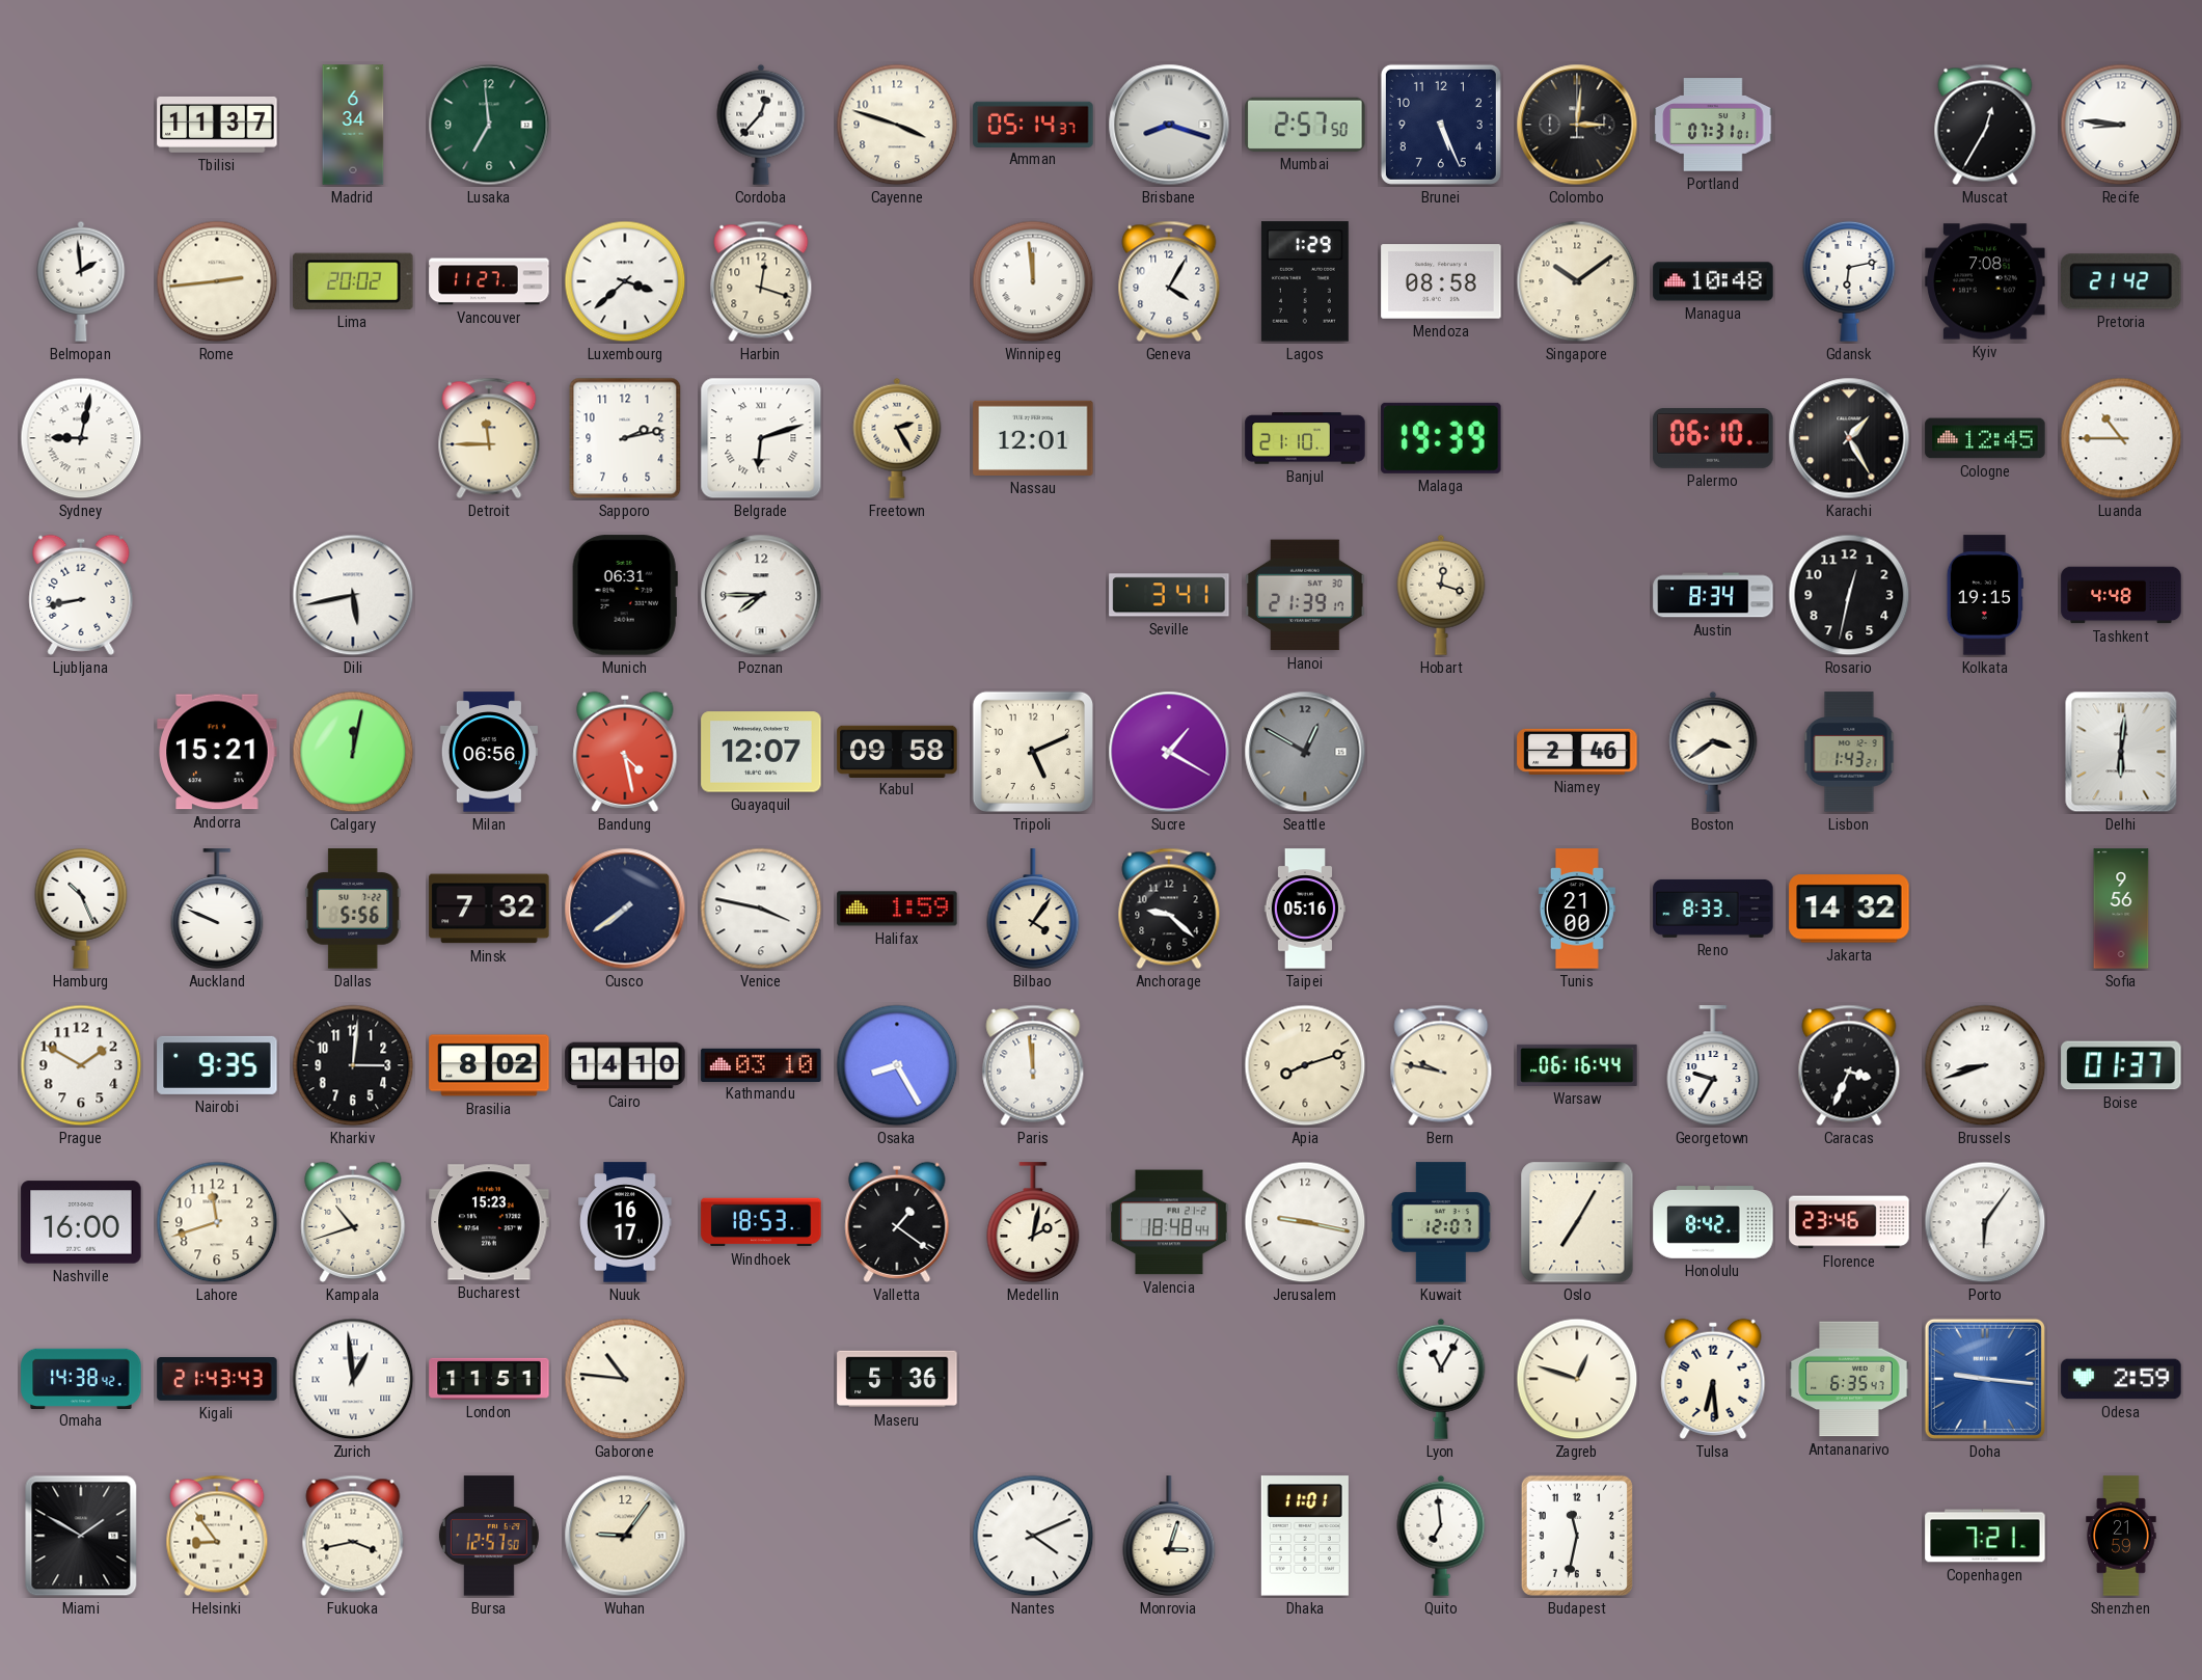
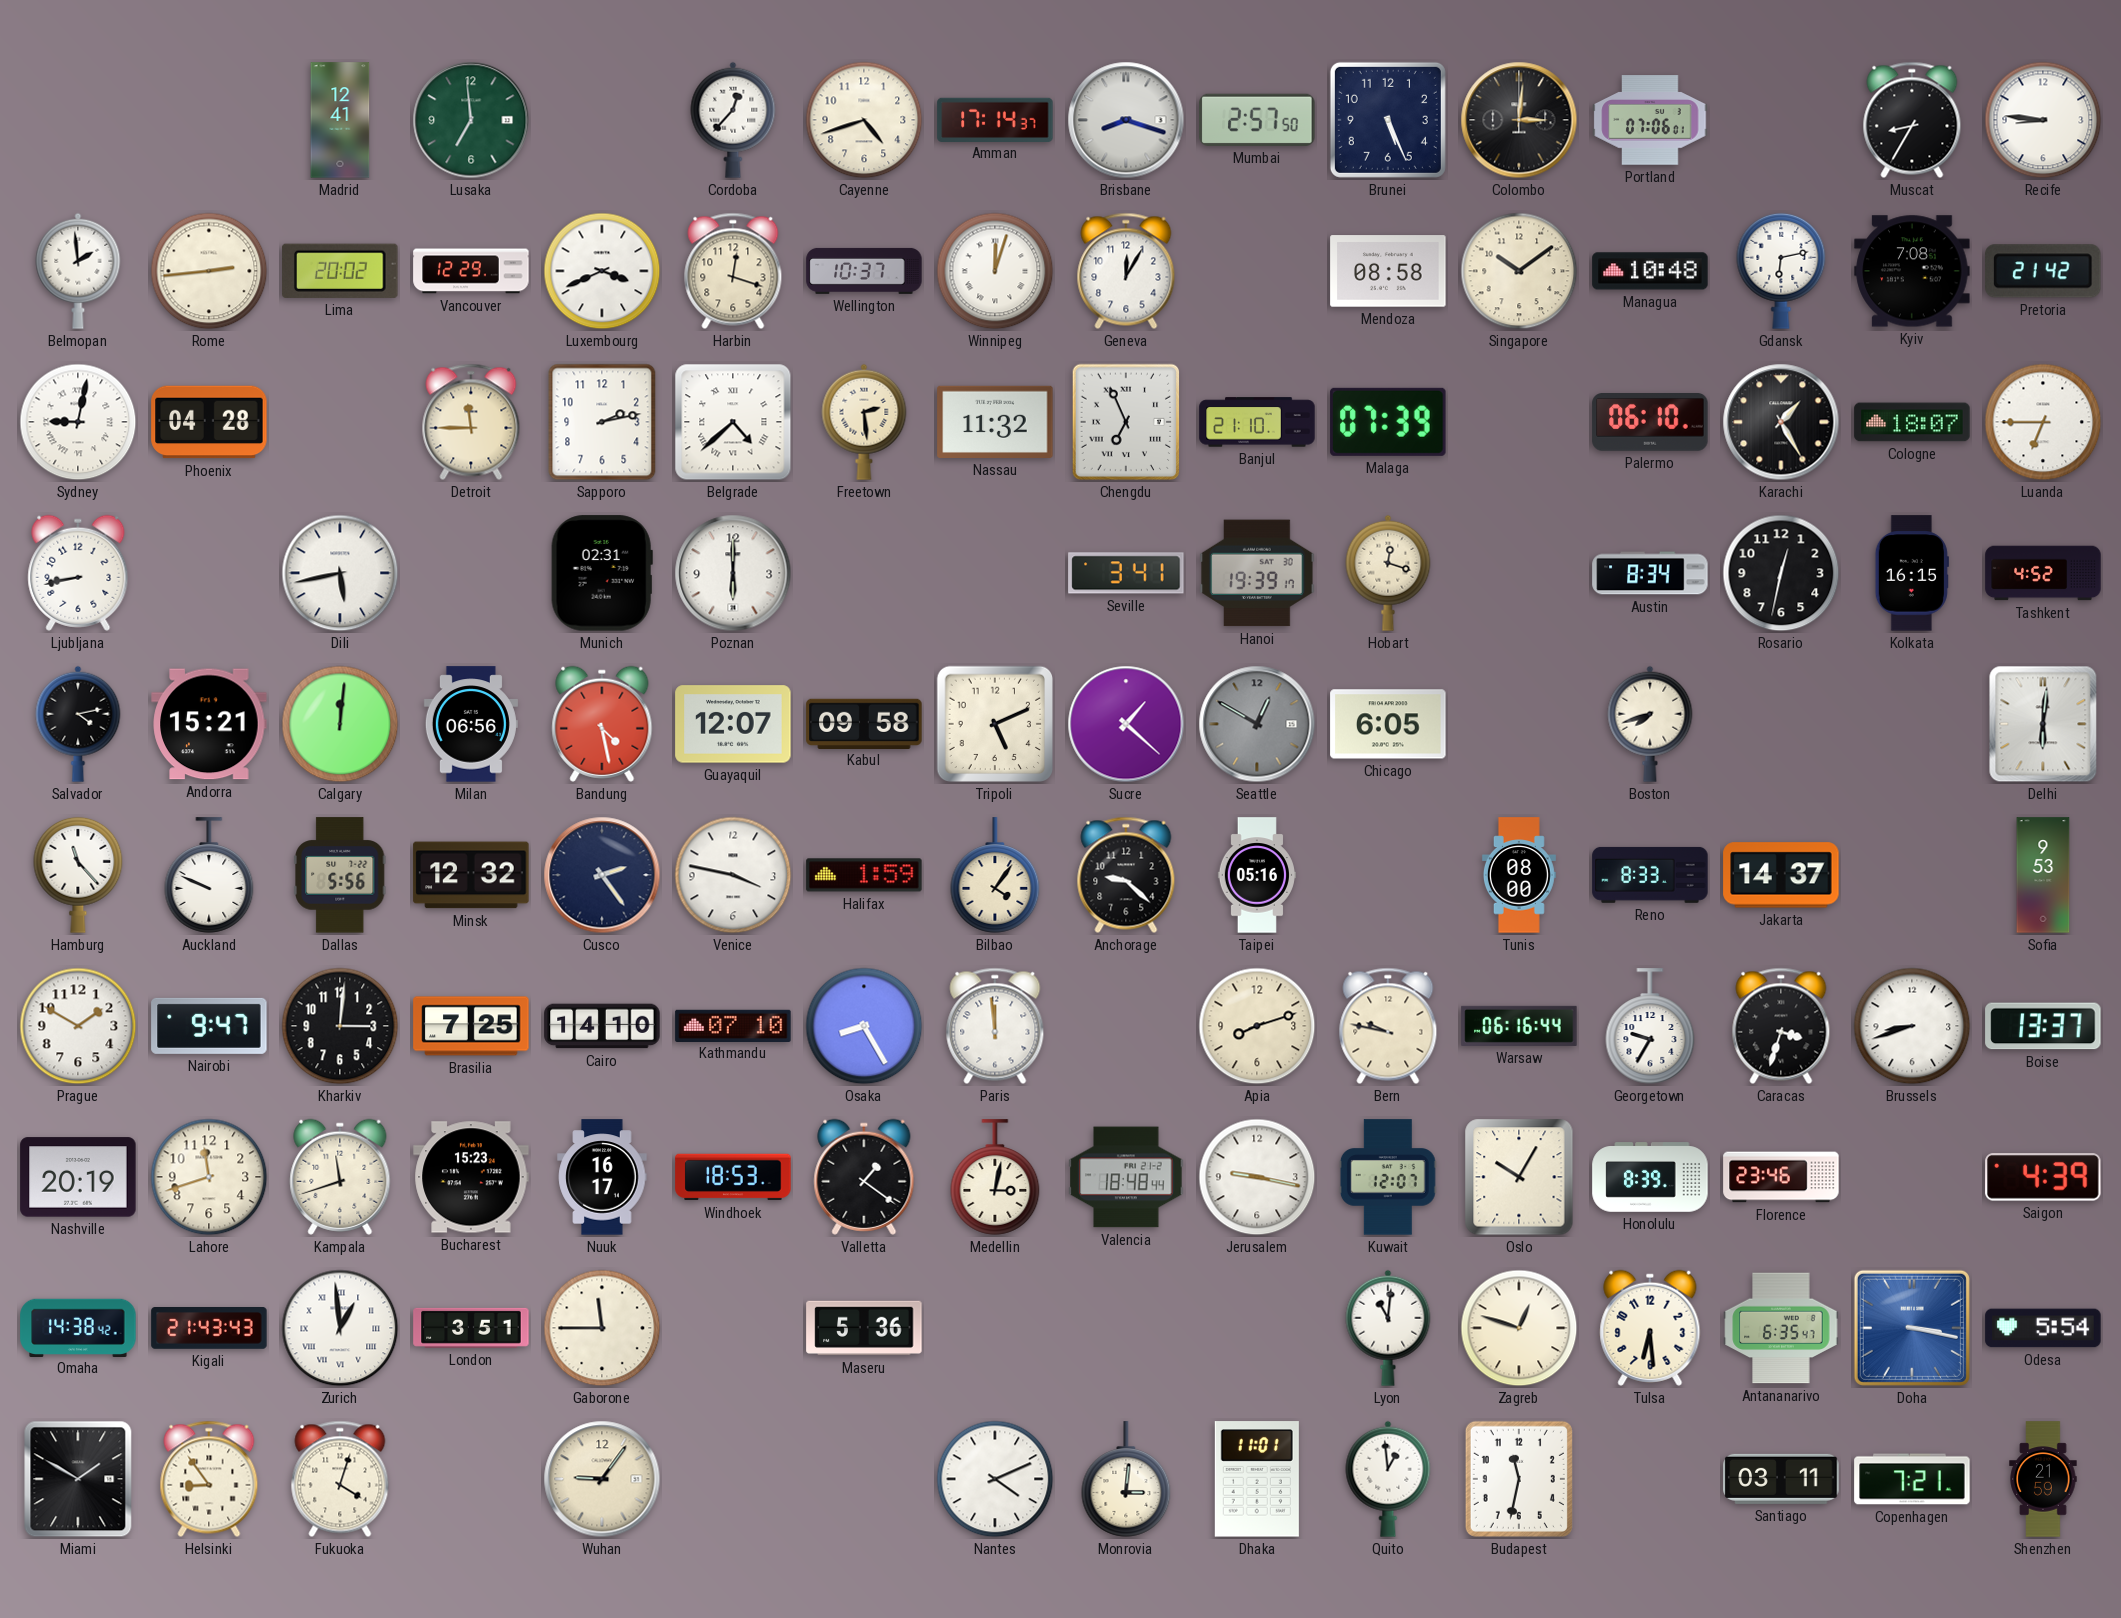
Tbilisi: 11:37 -> none (217, 125)
Madrid: 6:34 -> 12:41 (340, 120)
Cayenne: 3:48 -> 4:42 (864, 120)
Amman: 05:14 -> 17:14 (995, 119)
Portland: 07:31 -> 07:06 (1650, 120)
Muscat: 12:35 -> 8:35 (1912, 120)
Vancouver: 11:27 -> 12:29 (471, 271)
Luxembourg: 3:38 -> 3:41 (602, 271)
Wellington: none -> 10:37 (864, 271)
Winnipeg: 11:59 -> 12:03 (995, 271)
Geneva: 4:05 -> 12:05 (1126, 271)
Lagos: 1:29 -> none (1305, 281)
Phoenix: none -> 04:28 (209, 422)
Belgrade: 6:12 -> 4:38 (733, 422)
Freetown: 2:25 -> 2:29 (864, 422)
Nassau: 12:01 -> 11:32 (995, 422)
Chengdu: none -> 6:56 (1125, 422)
Malaga: 19:39 -> 07:39 (1388, 422)
Cologne: 12:45 -> 18:07 (1912, 422)
Luanda: 10:45 -> 6:45 (2043, 422)
Munich: 06:31 -> 02:31 (602, 573)
Poznan: 7:45 -> 6:00 (733, 573)
Hanoi: 21:39 -> 19:39 (1257, 573)
Kolkata: 19:15 -> 16:15 (1912, 573)
Tashkent: 4:48 -> 4:52 (2043, 573)
Salvador: none -> 4:13 (78, 724)
Calgary: 12:02 -> 12:01 (340, 724)
Sucre: 1:20 -> 1:22 (1126, 724)
Chicago: none -> 6:05 (1388, 724)
Niamey: 2:46 -> none (1577, 752)
Boston: 3:39 -> 7:42 (1650, 724)
Lisbon: 1:43 -> none (1849, 752)
Hamburg: 10:26 -> 11:23 (78, 875)
Minsk: 7:32 -> 12:32 (471, 875)
Cusco: 7:39 -> 2:24 (602, 875)
Tunis: 21:00 -> 08:00 (1519, 875)
Jakarta: 14:32 -> 14:37 (1781, 875)
Sofia: 9:56 -> 9:53 (2043, 875)
Nairobi: 9:35 -> 9:47 (209, 1026)
Brasilia: 8:02 -> 7:25 (471, 1026)
Kathmandu: 03:10 -> 07:10 (733, 1025)
Caracas: 3:34 -> 3:33 (1781, 1026)
Boise: 01:37 -> 13:37 (2043, 1026)
Nashville: 16:00 -> 20:19 (78, 1177)
Kampala: 10:42 -> 11:42 (340, 1177)
Medellin: 2:02 -> 3:02 (995, 1177)
Oslo: 7:05 -> 10:05 (1519, 1177)
Honolulu: 8:42 -> 8:39 (1650, 1177)
Porto: 6:06 -> none (1985, 1222)
Saigon: none -> 4:39 (2043, 1177)
London: 11:51 -> 3:51 (471, 1328)
Gaborone: 10:46 -> 11:45 (602, 1328)
Lyon: 11:05 -> 11:01 (1388, 1328)
Doha: 9:16 -> 3:17 (1912, 1328)
Odesa: 2:59 -> 5:54 (2043, 1328)
Fukuoka: 3:43 -> 4:03 (340, 1479)
Bursa: 12:57 -> none (489, 1536)
Monrovia: 3:03 -> 3:01 (1126, 1479)
Quito: 6:59 -> 12:59 (1388, 1479)
Santiago: none -> 03:11 (1781, 1479)
